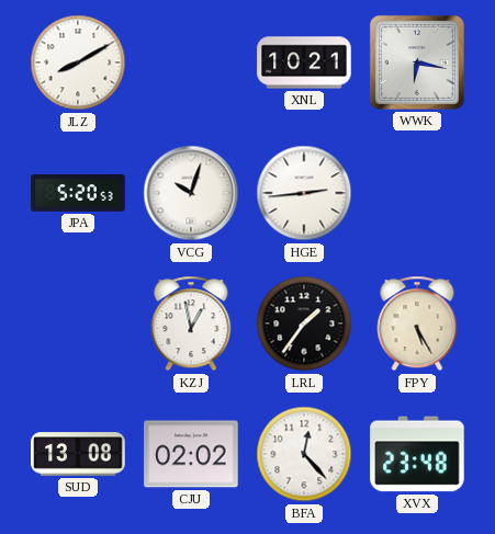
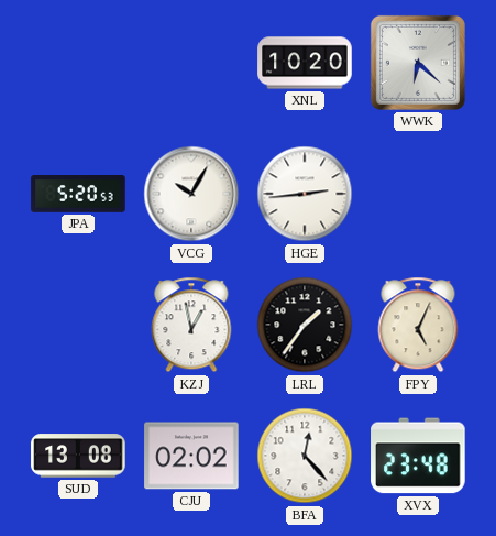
JLZ: 8:10 -> none (78, 63)
XNL: 10:21 -> 10:20 (305, 63)
WWK: 6:17 -> 6:22 (418, 63)
VCG: 10:03 -> 10:05 (191, 194)
FPY: 5:25 -> 5:04 (418, 325)
